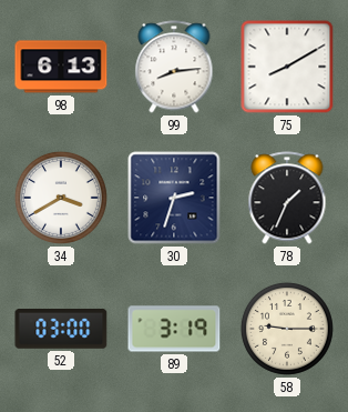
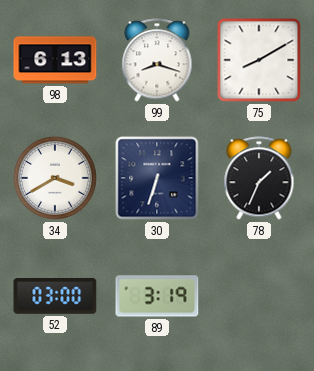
99: 8:14 -> 8:18 (157, 60)
30: 2:33 -> 6:33 (157, 178)
58: 9:15 -> none (287, 329)
